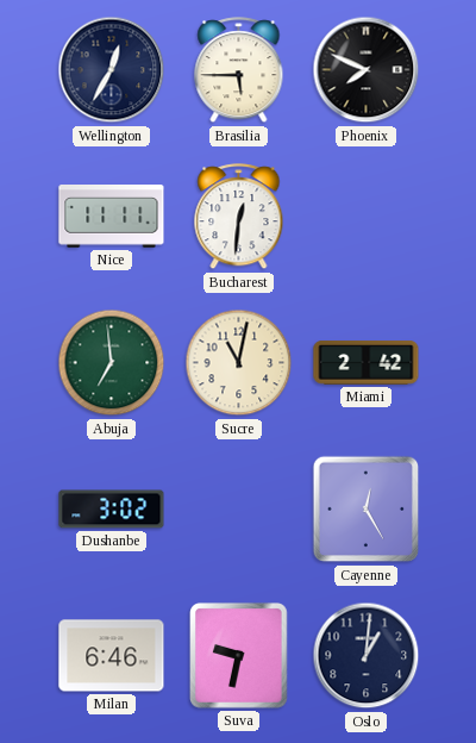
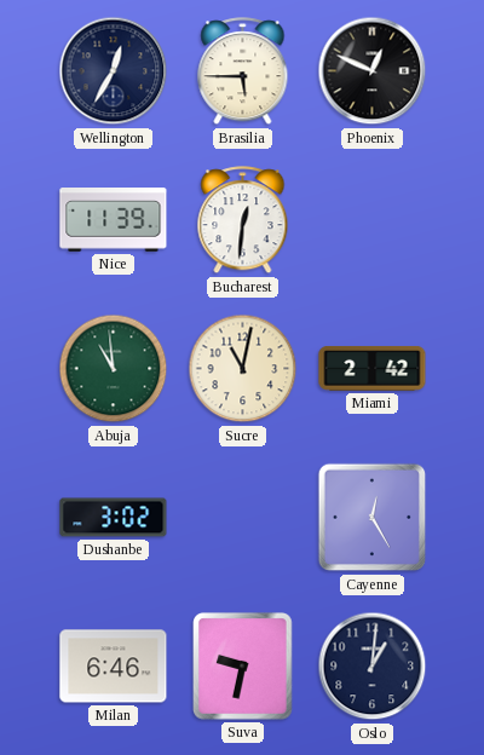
Phoenix: 7:49 -> 12:49 (373, 71)
Nice: 11:11 -> 11:39 (114, 220)
Abuja: 6:59 -> 10:59 (114, 369)
